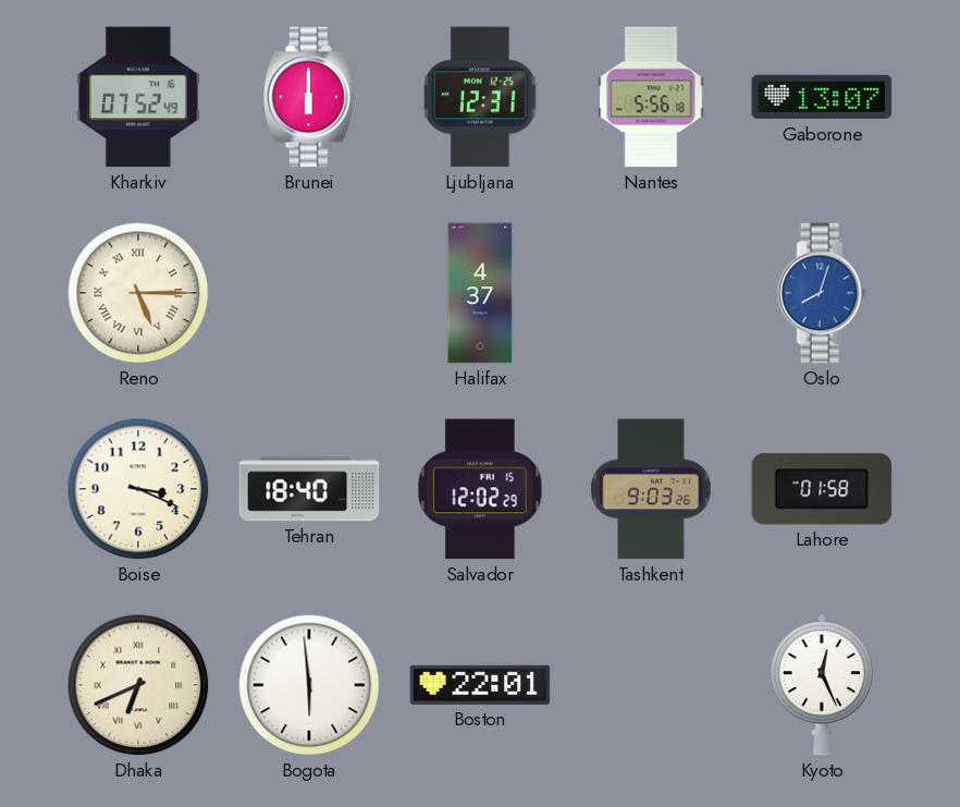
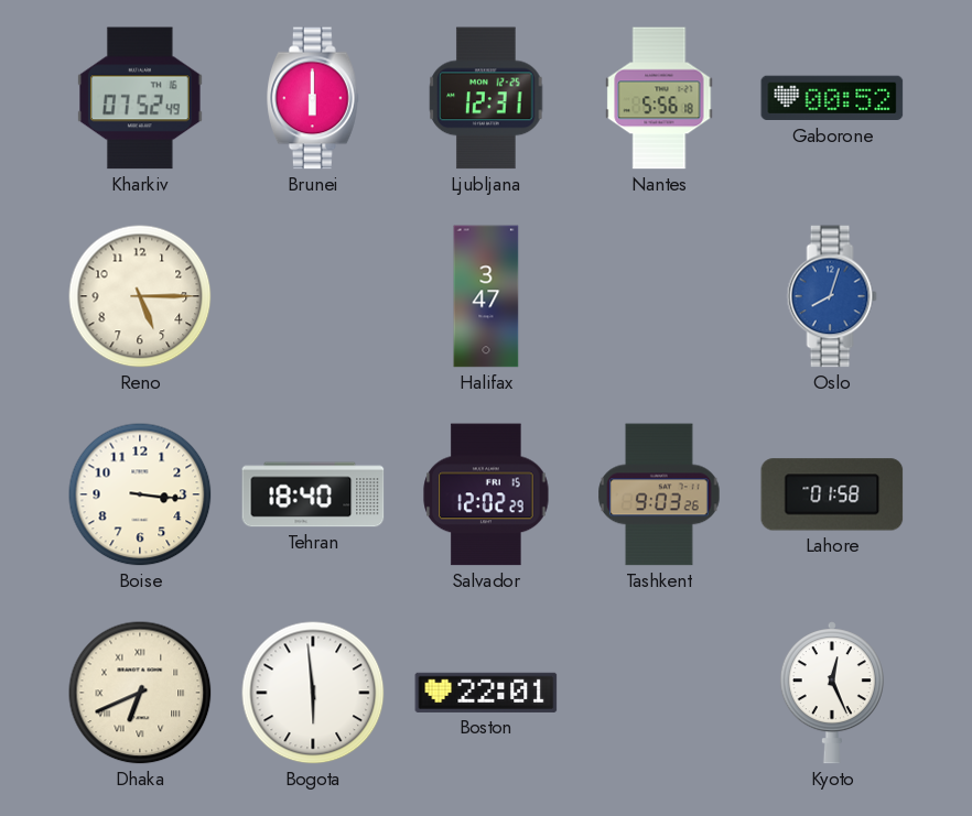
Gaborone: 13:07 -> 00:52 (832, 98)
Reno numerals: Roman -> Arabic (140, 296)
Halifax: 4:37 -> 3:47 (486, 296)
Boise: 3:19 -> 3:16 (140, 494)
